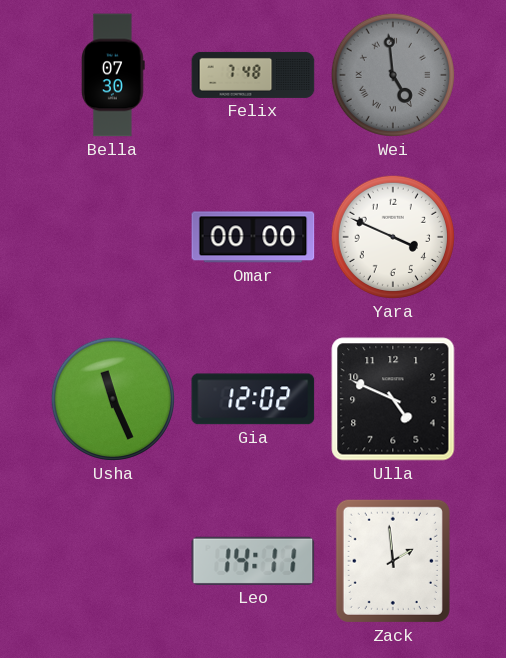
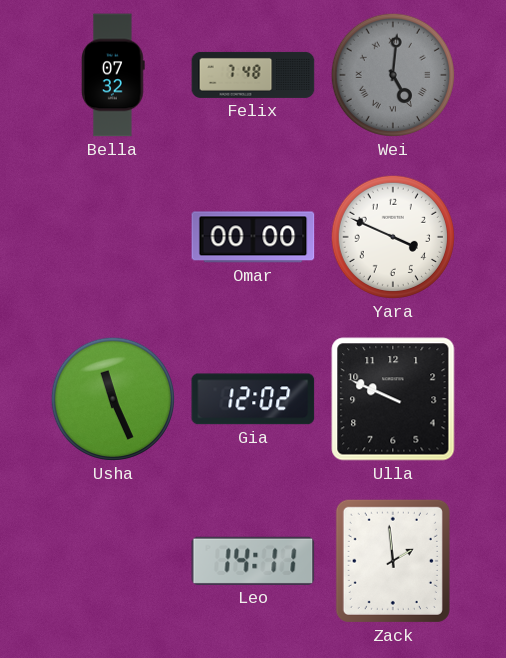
Bella: 07:30 -> 07:32 (113, 75)
Wei: 4:59 -> 5:01 (393, 75)
Ulla: 4:49 -> 9:49 (393, 399)
